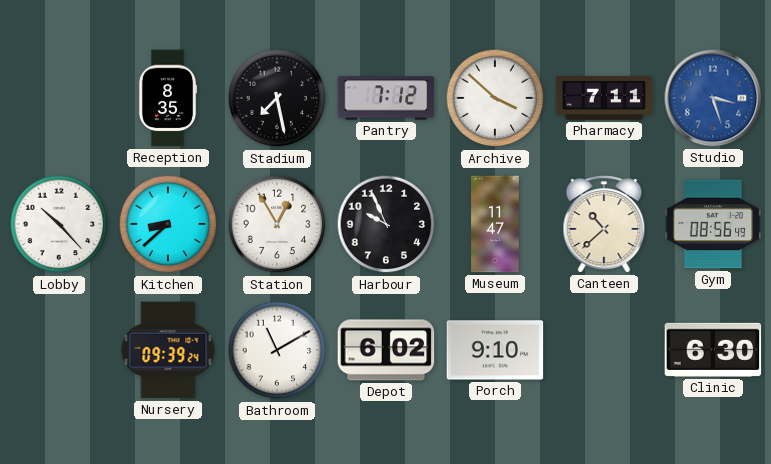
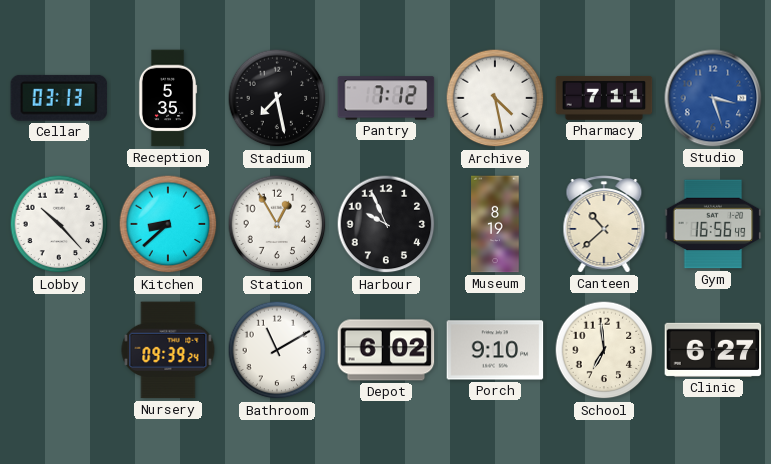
Cellar: none -> 03:13 (59, 98)
Reception: 8:35 -> 5:35 (168, 98)
Archive: 3:52 -> 4:28 (495, 98)
Museum: 11:47 -> 8:19 (495, 224)
Gym: 08:56 -> 16:56 (713, 224)
School: none -> 6:59 (604, 350)
Clinic: 6:30 -> 6:27 (713, 350)
